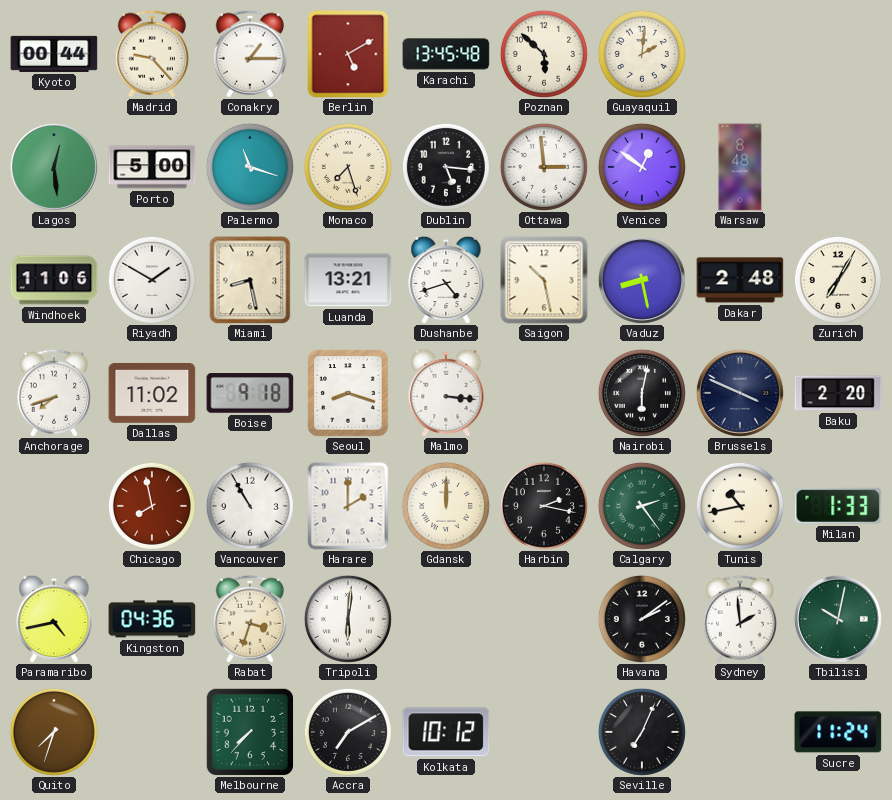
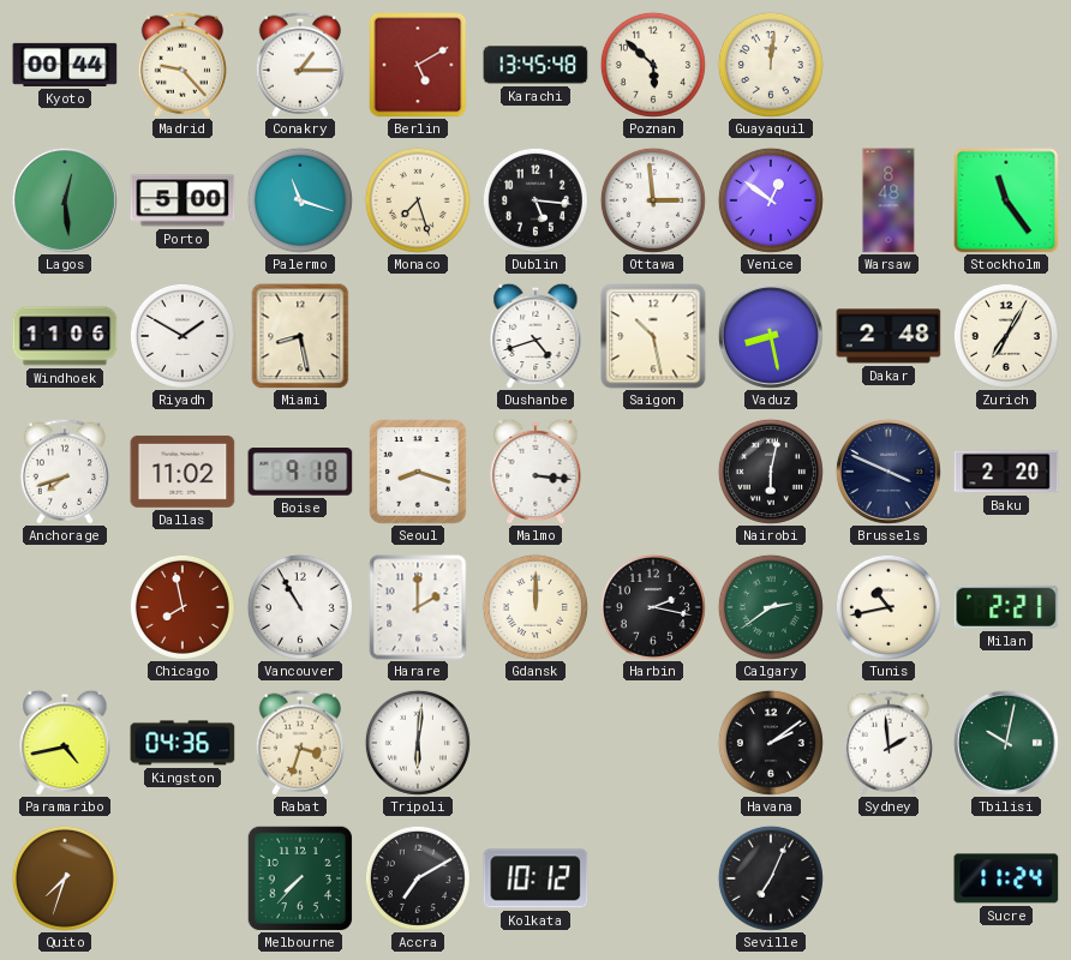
Guayaquil: 2:01 -> 12:01 (771, 65)
Stockholm: none -> 11:24 (1006, 200)
Luanda: 13:21 -> none (348, 280)
Calgary: 2:24 -> 2:39 (771, 607)
Milan: 1:33 -> 2:21 (1006, 607)
